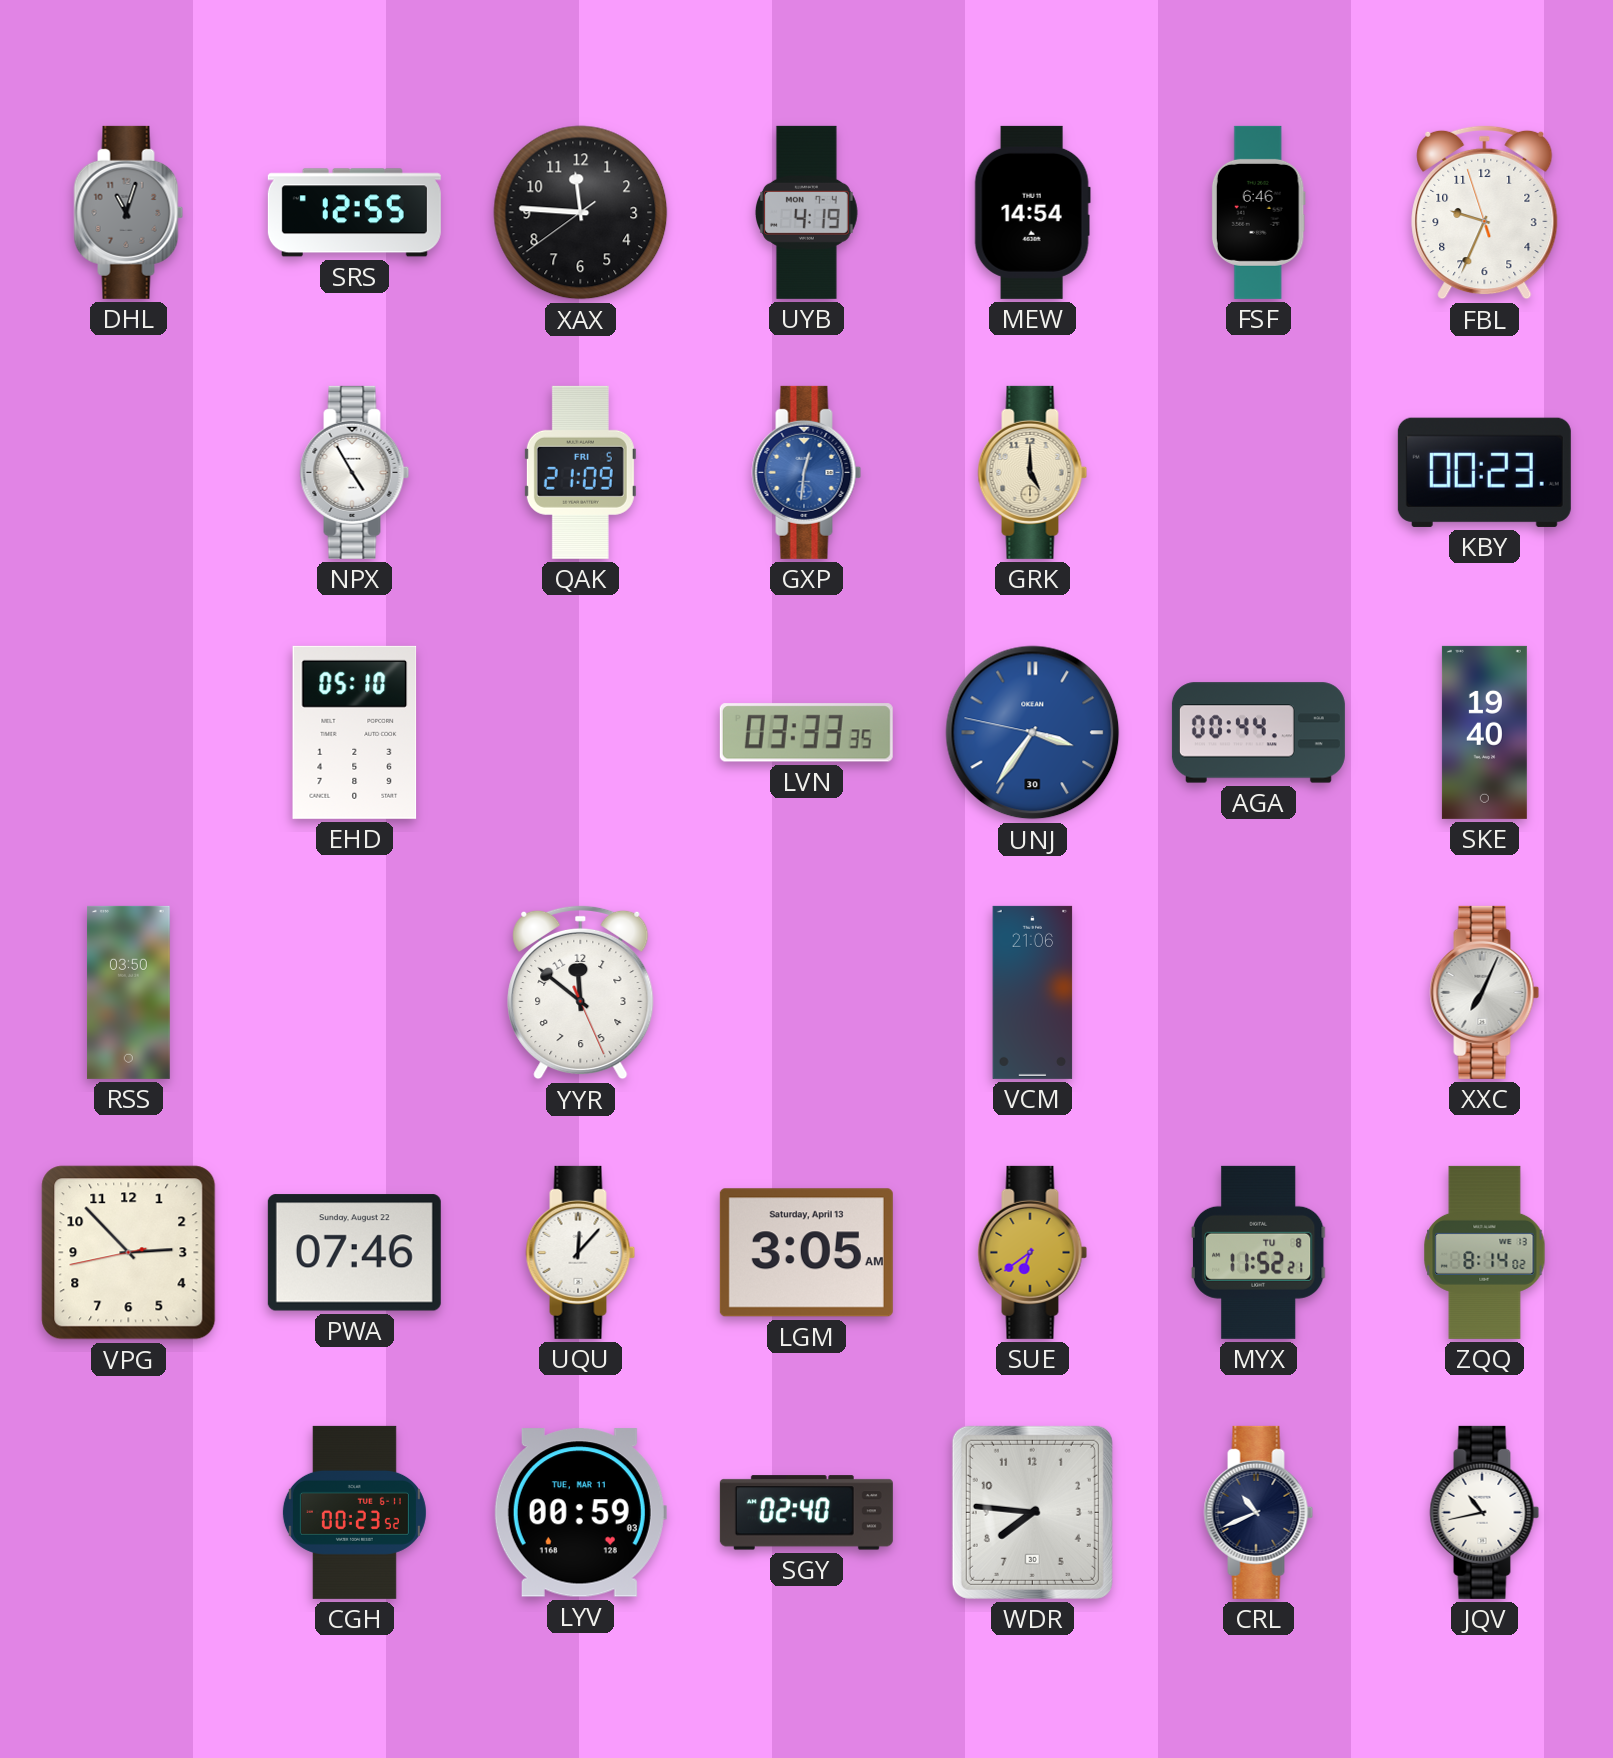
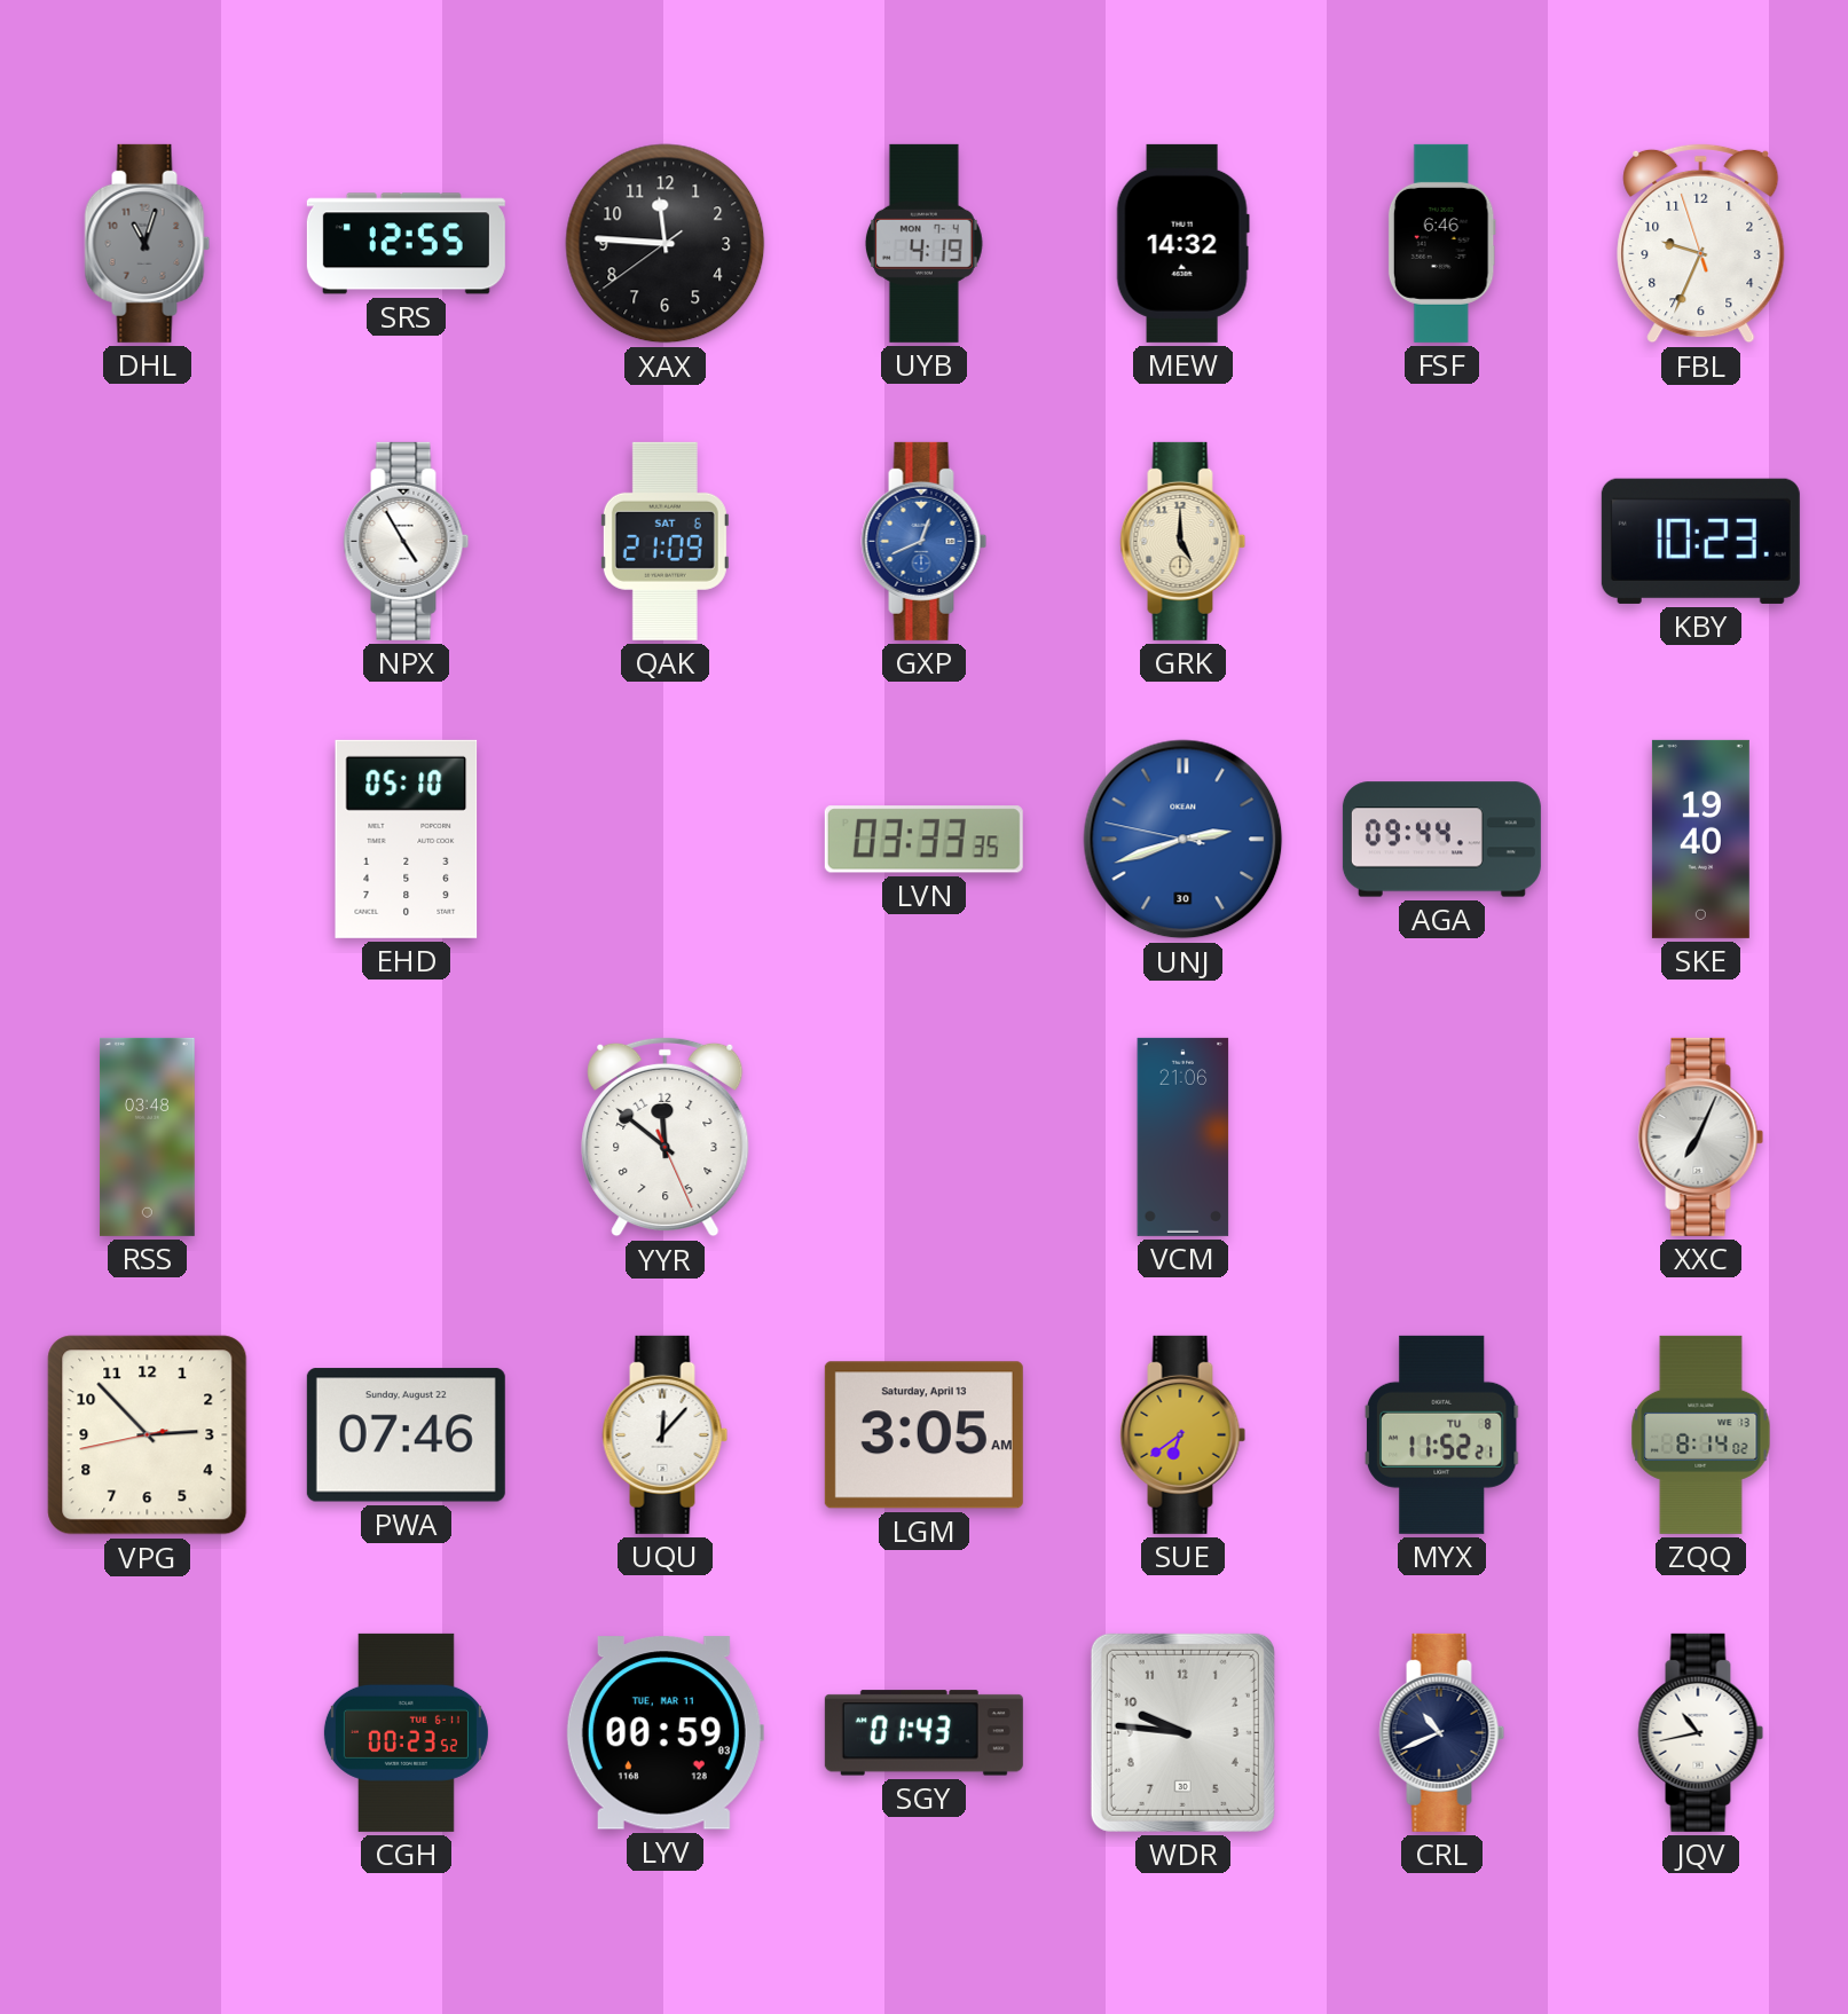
MEW: 14:54 -> 14:32 (1182, 243)
QAK date: FRI 5 -> SAT 6 (665, 541)
GXP: 12:31 -> 12:41 (925, 541)
KBY: 00:23 -> 10:23 (1700, 541)
UNJ: 3:35 -> 2:41 (1183, 840)
AGA: 00:44 -> 09:44 (1441, 840)
RSS: 03:50 -> 03:48 (148, 1136)
SGY: 02:40 -> 01:43 (923, 1733)
WDR: 7:46 -> 9:46 (1182, 1732)
